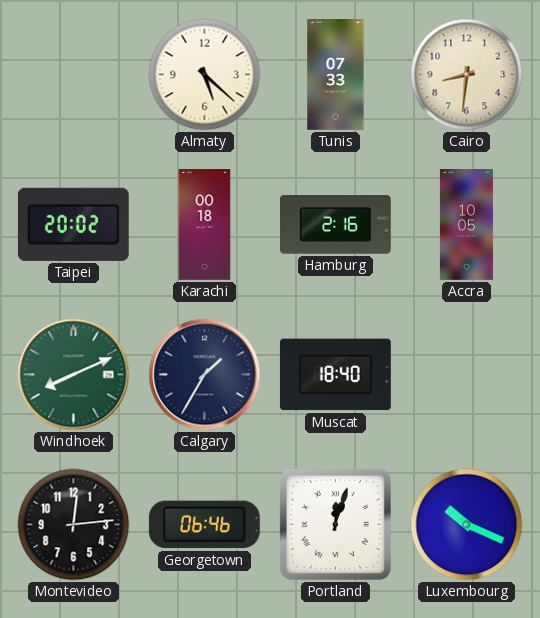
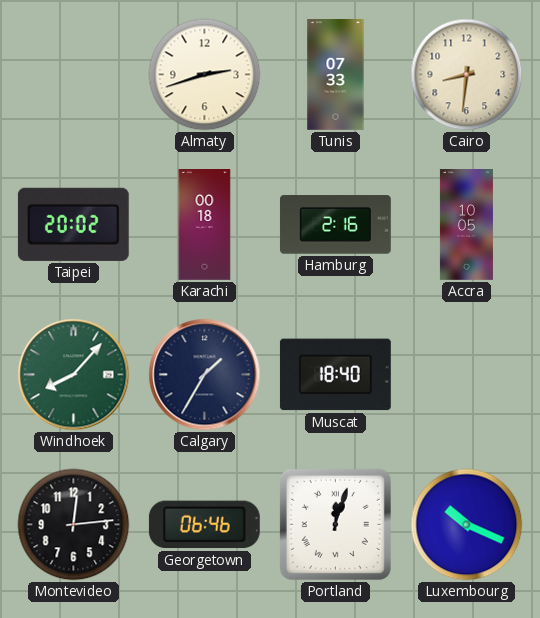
Almaty: 5:22 -> 2:42 (205, 75)
Windhoek: 8:11 -> 8:07 (74, 375)
